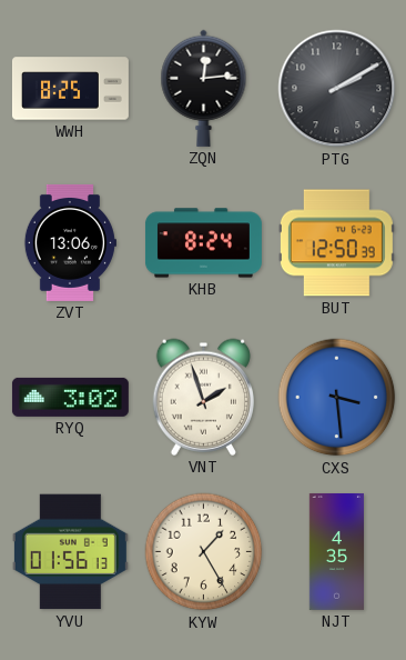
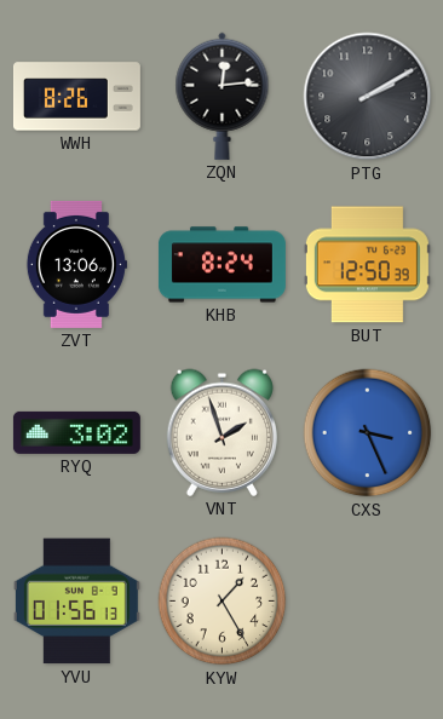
WWH: 8:25 -> 8:26 (76, 97)
CXS: 3:29 -> 3:26 (368, 433)
NJT: 4:35 -> none (336, 551)
